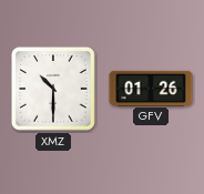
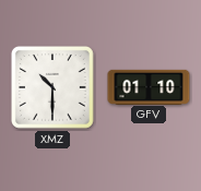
GFV: 01:26 -> 01:10 (149, 86)
